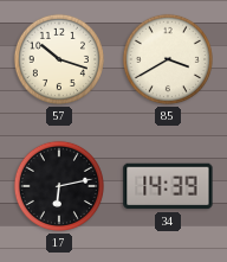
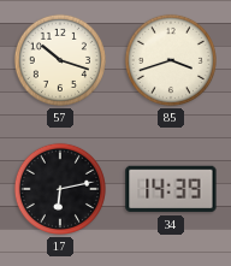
85: 3:40 -> 3:42 (171, 60)
